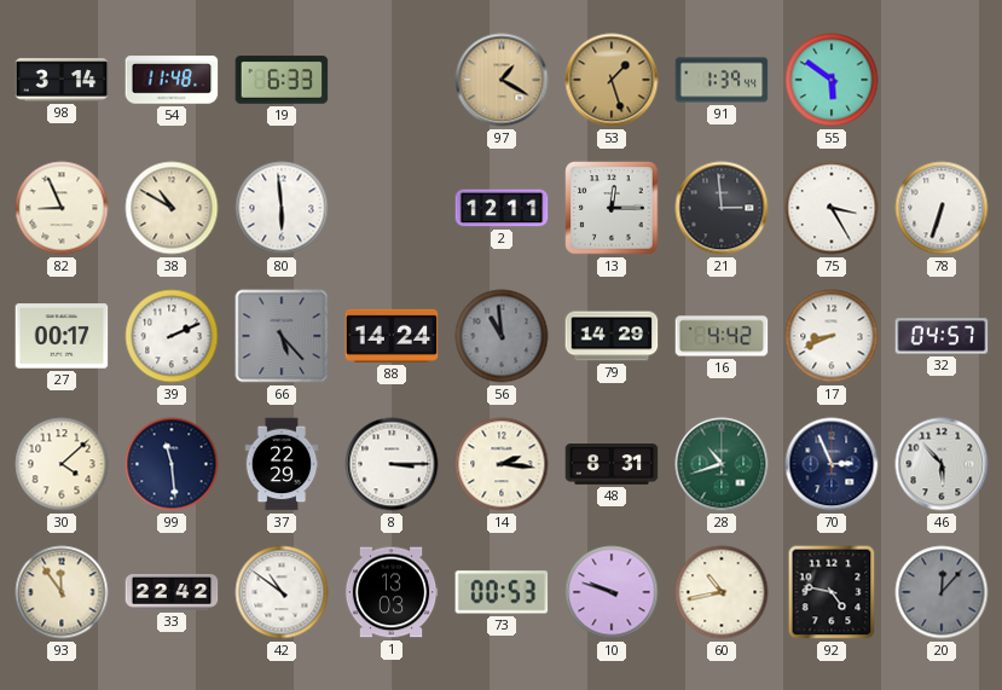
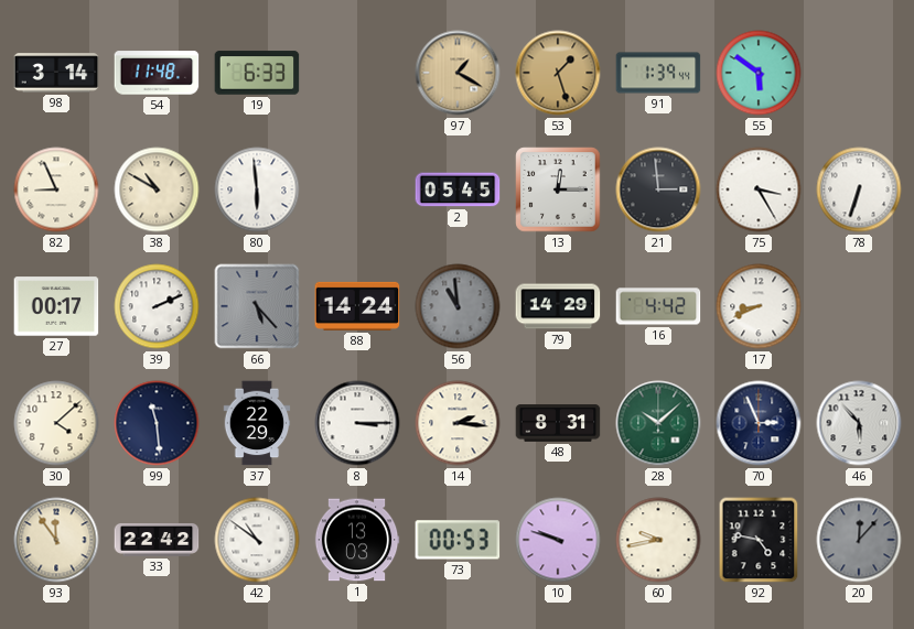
2: 12:11 -> 05:45 (458, 189)
32: 04:57 -> none (942, 336)
28: 10:42 -> 10:08 (658, 423)
60: 10:43 -> 9:43 (658, 540)
